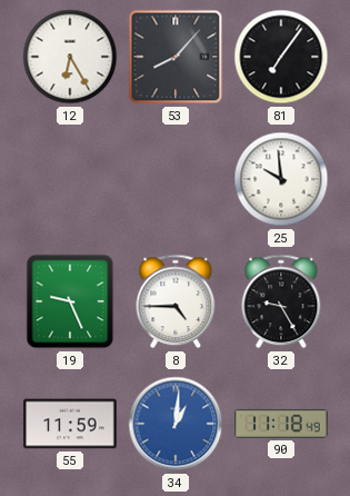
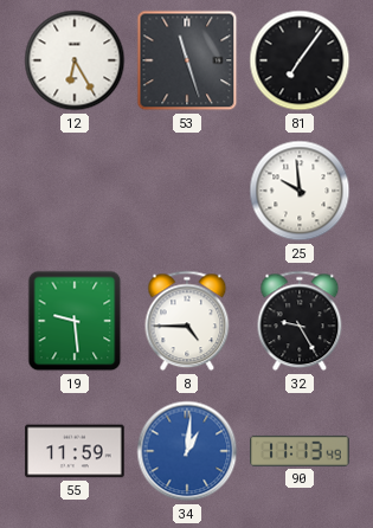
53: 8:07 -> 11:27 (187, 60)
19: 9:26 -> 9:29 (75, 321)
90: 11:18 -> 11:13 (300, 451)
